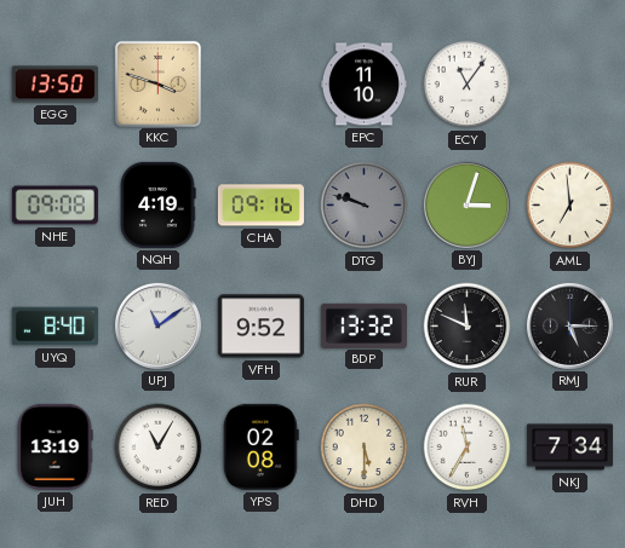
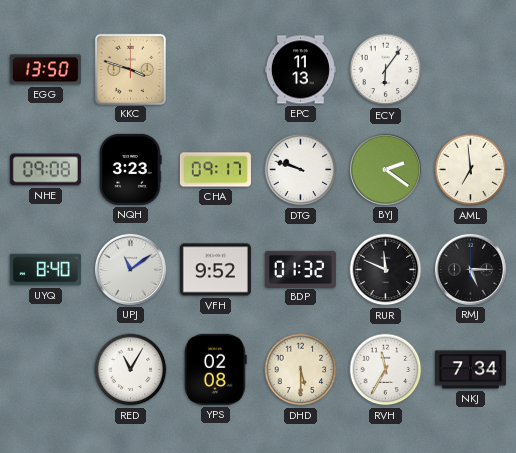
EPC: 11:10 -> 11:13 (300, 70)
ECY: 11:06 -> 6:06 (386, 70)
NQH: 4:19 -> 3:23 (130, 169)
CHA: 09:16 -> 09:17 (215, 170)
DTG dial: grey -> white (301, 170)
BYJ: 3:03 -> 2:21 (385, 169)
BDP: 13:32 -> 01:32 (300, 269)
JUH: 13:19 -> none (55, 446)
